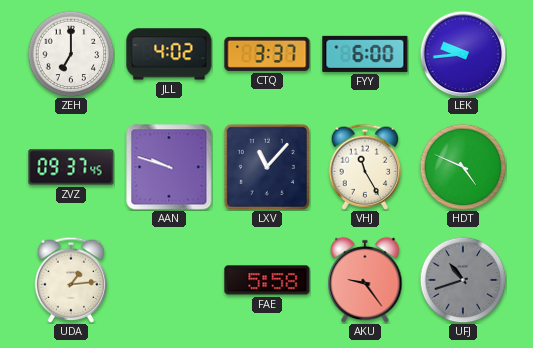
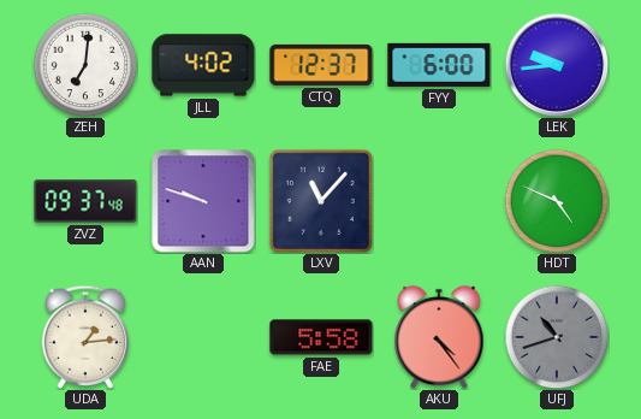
ZEH: 7:00 -> 7:01 (85, 65)
CTQ: 3:37 -> 12:37 (321, 65)
ZVZ: 09:37:45 -> 09:37:48 (85, 201)
VHJ: 11:25 -> none (365, 167)
AKU: 9:24 -> 4:24 (439, 337)
